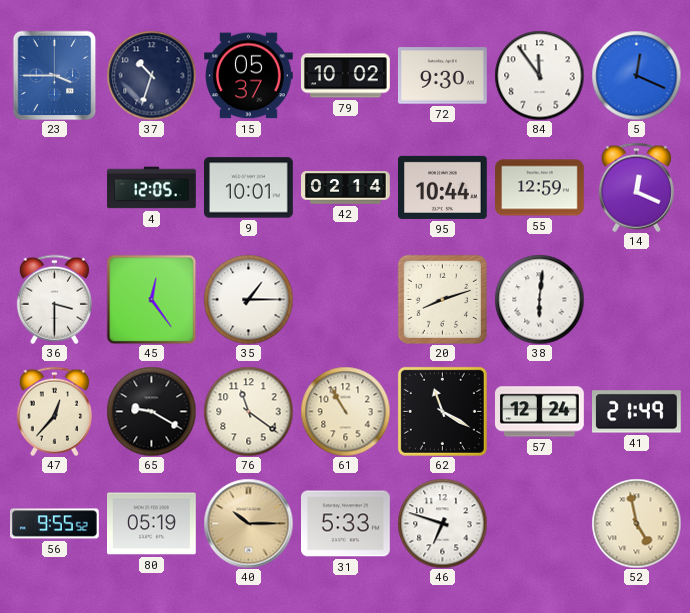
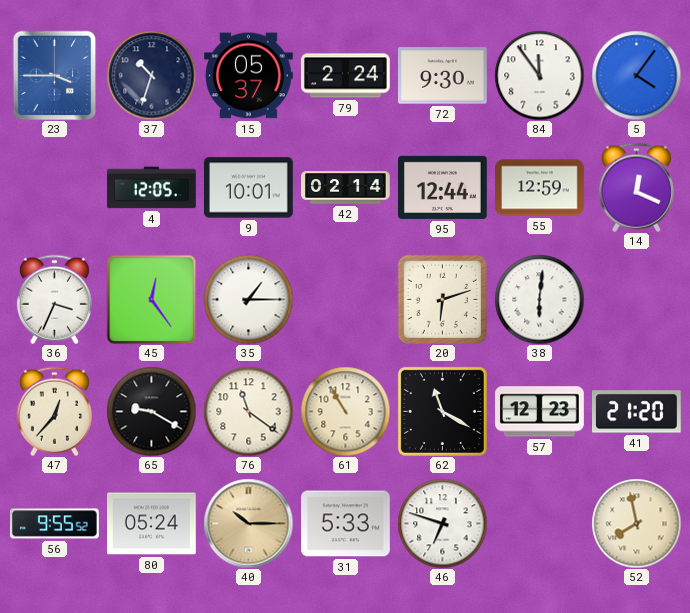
79: 10:02 -> 2:24 (346, 76)
5: 12:19 -> 4:06 (636, 75)
95: 10:44 -> 12:44 (443, 187)
36: 3:30 -> 3:34 (54, 299)
20: 8:12 -> 6:12 (442, 299)
57: 12:24 -> 12:23 (540, 412)
41: 21:49 -> 21:20 (637, 412)
80: 05:19 -> 05:24 (152, 524)
52: 4:58 -> 7:58 (636, 523)
